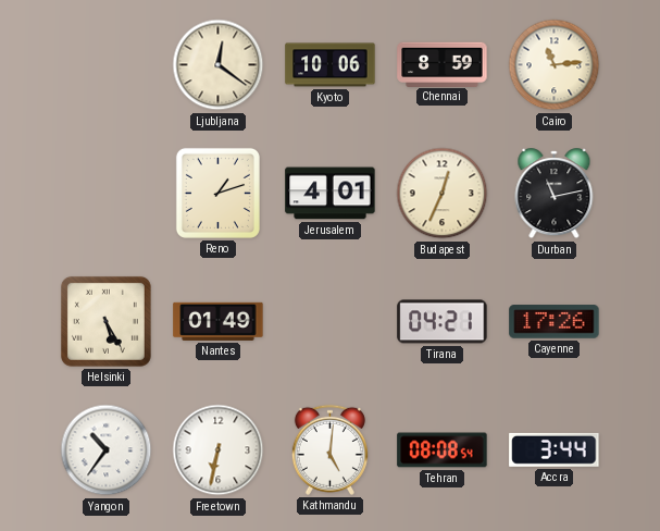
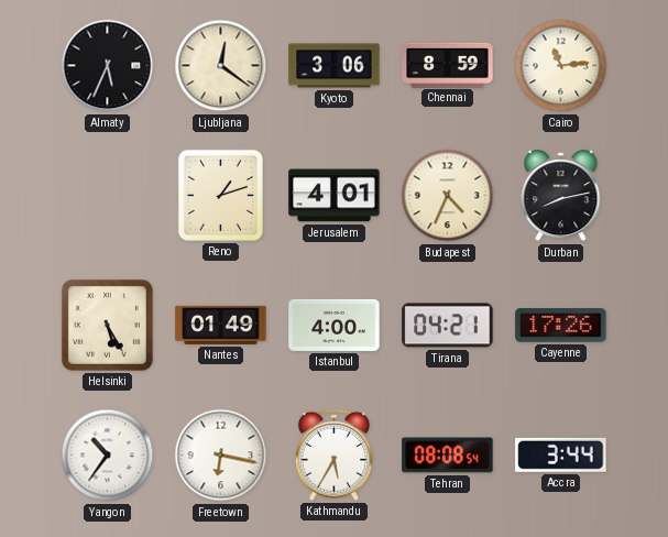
Almaty: none -> 5:34 (108, 66)
Kyoto: 10:06 -> 3:06 (335, 66)
Budapest: 12:34 -> 4:34 (448, 196)
Durban: 11:13 -> 8:13 (561, 196)
Istanbul: none -> 4:00 (335, 325)
Freetown: 6:32 -> 6:17 (221, 456)
Kathmandu: 5:01 -> 5:35 (333, 454)
